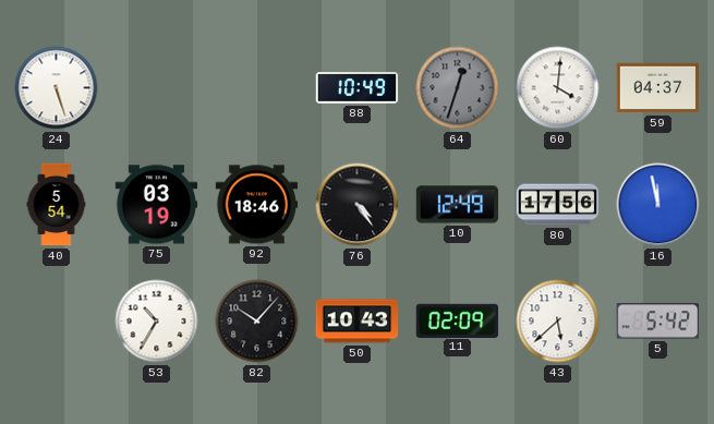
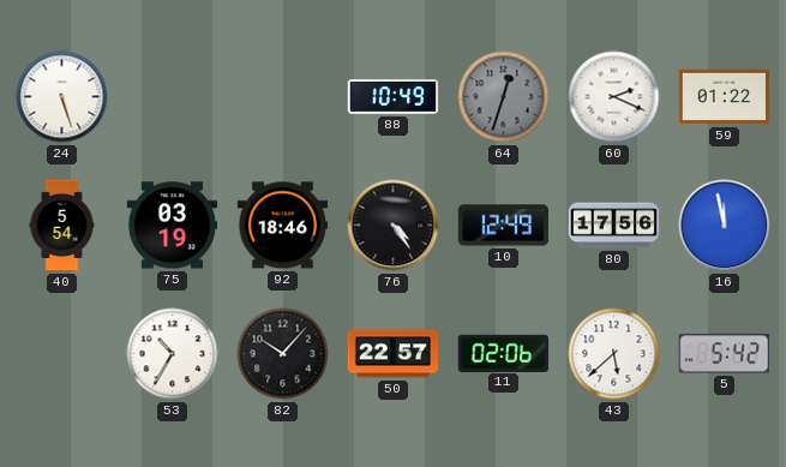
60: 4:01 -> 2:19 (614, 97)
59: 04:37 -> 01:22 (725, 97)
50: 10:43 -> 22:57 (394, 354)
11: 02:09 -> 02:06 (504, 353)
